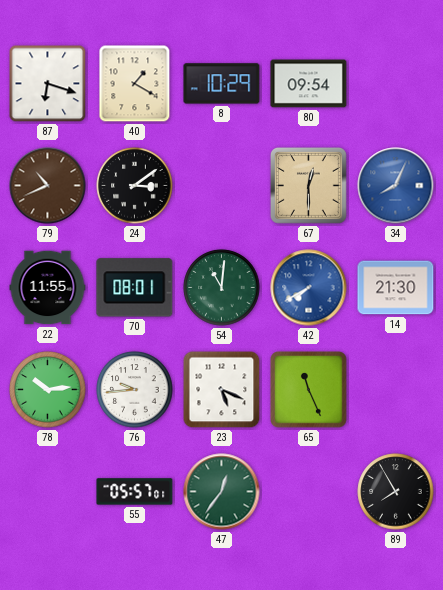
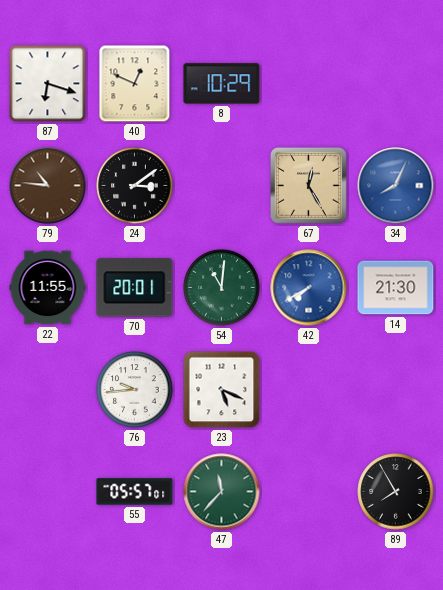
40: 1:20 -> 12:49 (135, 84)
80: 09:54 -> none (309, 84)
79: 10:41 -> 10:46 (48, 186)
67: 12:30 -> 12:25 (309, 186)
70: 08:01 -> 20:01 (135, 288)
78: 10:14 -> none (48, 390)
65: 11:26 -> none (309, 390)
47: 12:36 -> 11:37 (222, 492)
